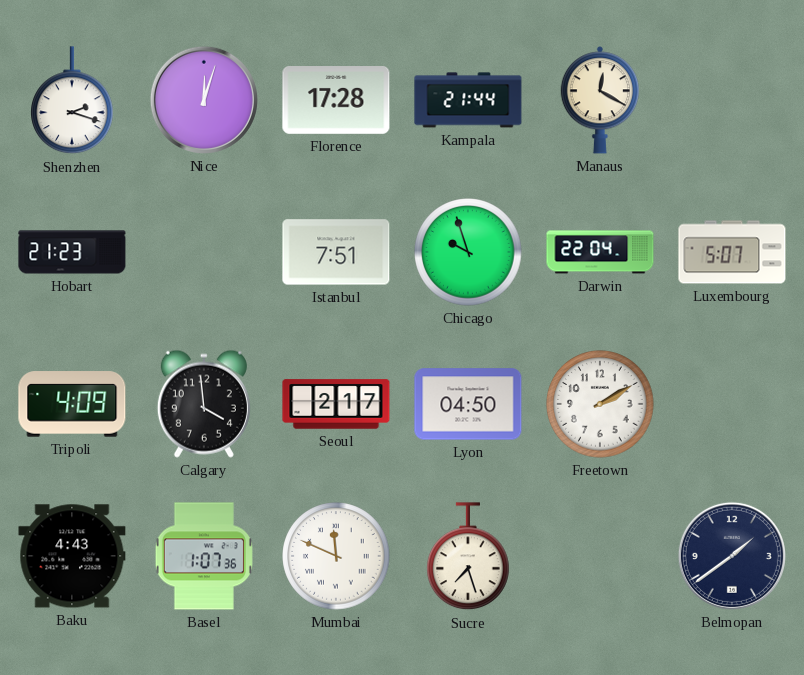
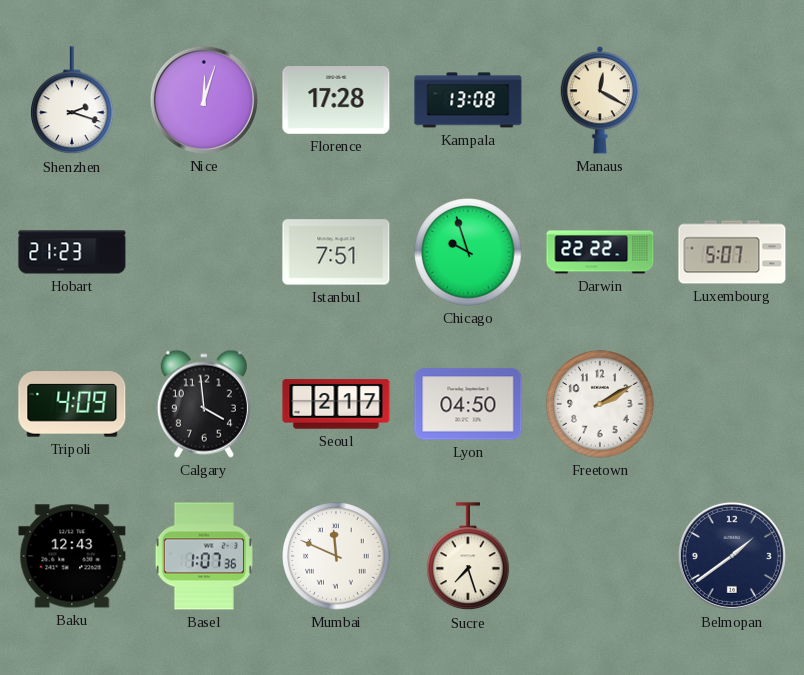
Kampala: 21:44 -> 13:08 (468, 100)
Darwin: 22:04 -> 22:22 (600, 252)
Baku: 4:43 -> 12:43 (72, 556)
